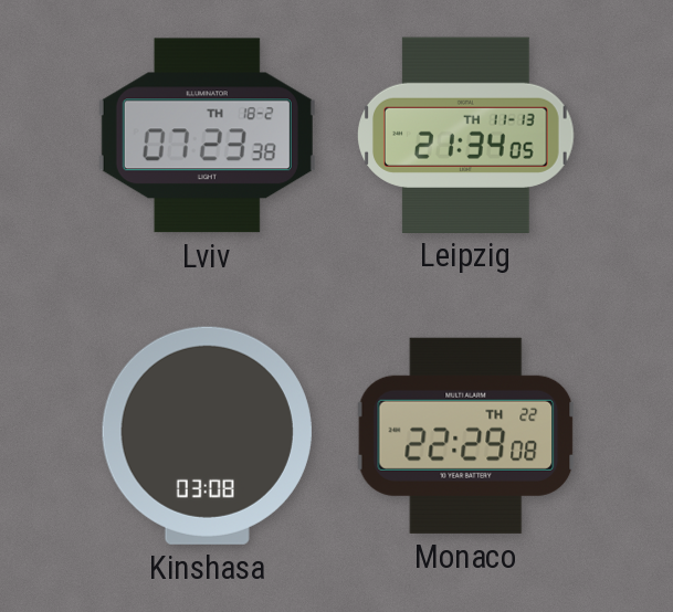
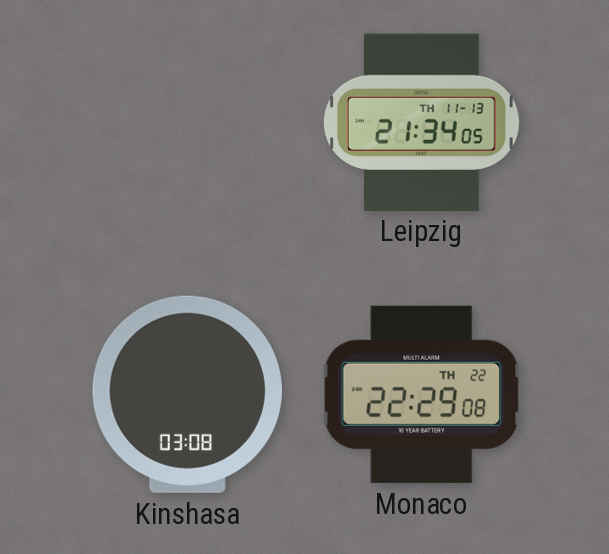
Lviv: 07:23 -> none (207, 136)
